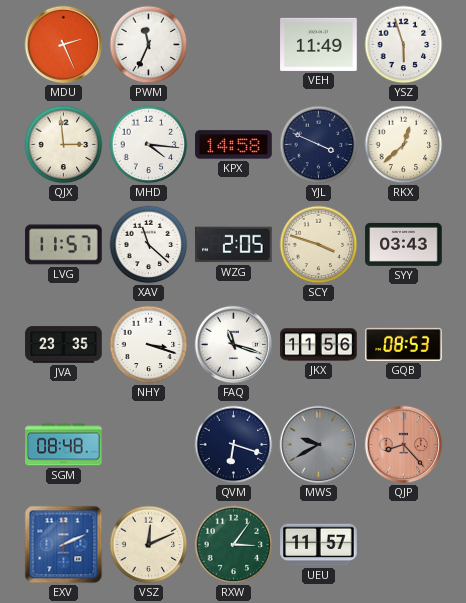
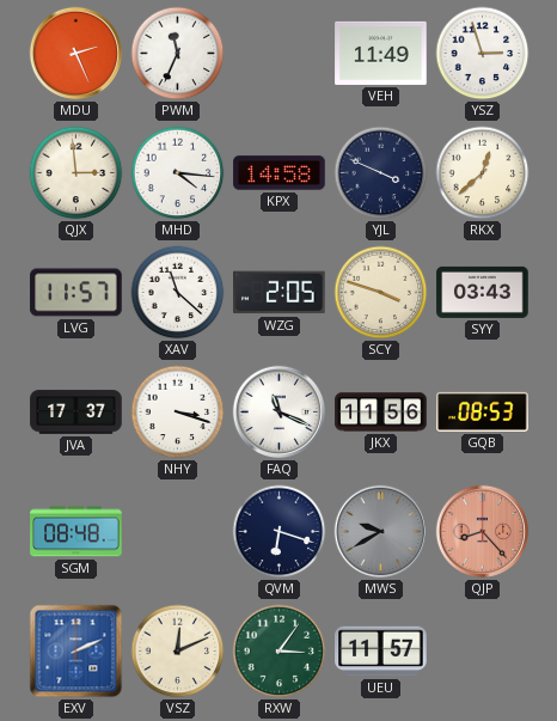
YSZ: 5:57 -> 2:57 (483, 54)
JVA: 23:35 -> 17:37 (76, 413)
FAQ: 11:18 -> 11:19 (280, 413)
